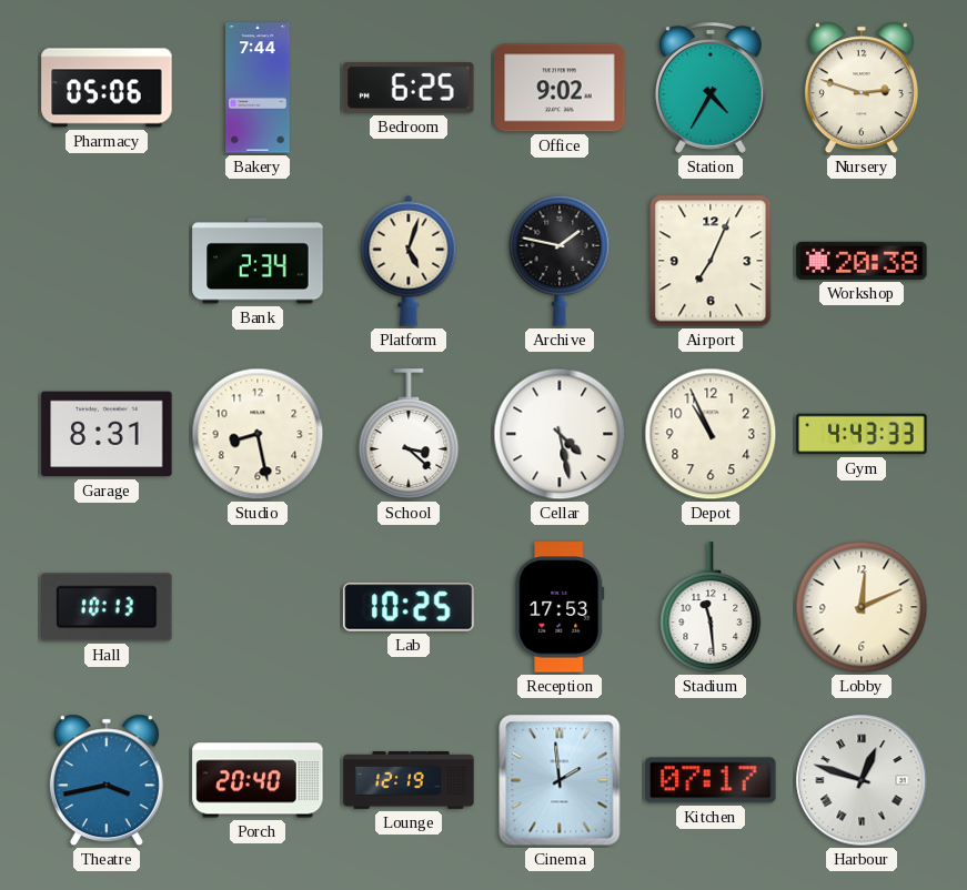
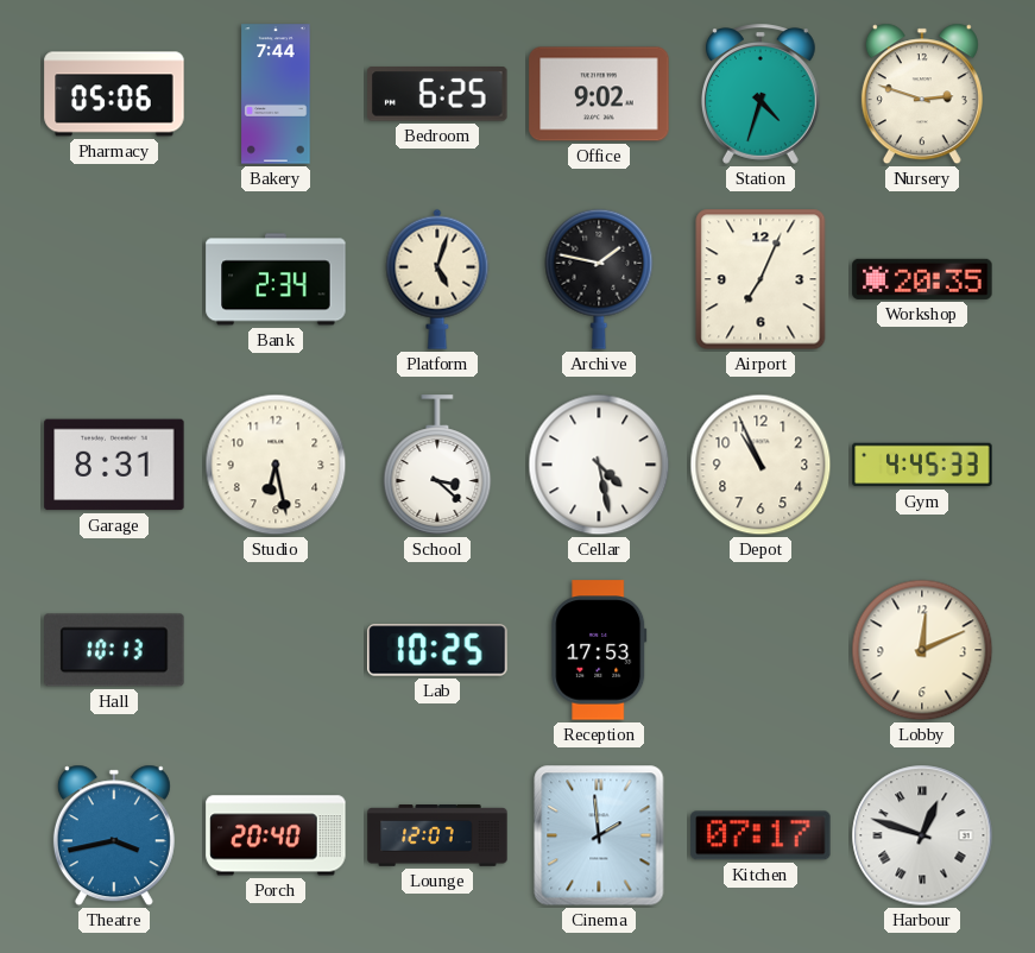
Station: 4:35 -> 4:33 (761, 94)
Workshop: 20:38 -> 20:35 (922, 279)
Studio: 8:28 -> 6:28 (276, 465)
Gym: 4:43 -> 4:45 (922, 465)
Stadium: 11:29 -> none (711, 607)
Lounge: 12:19 -> 12:07 (437, 835)
